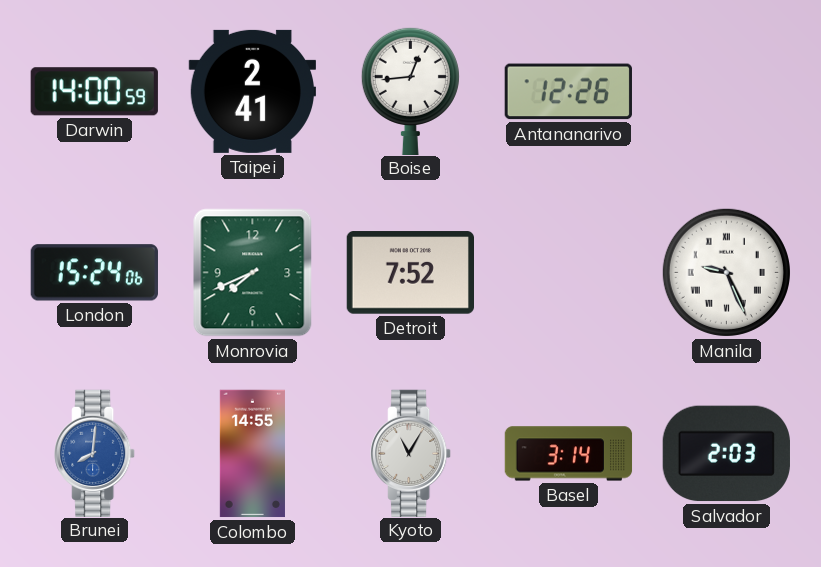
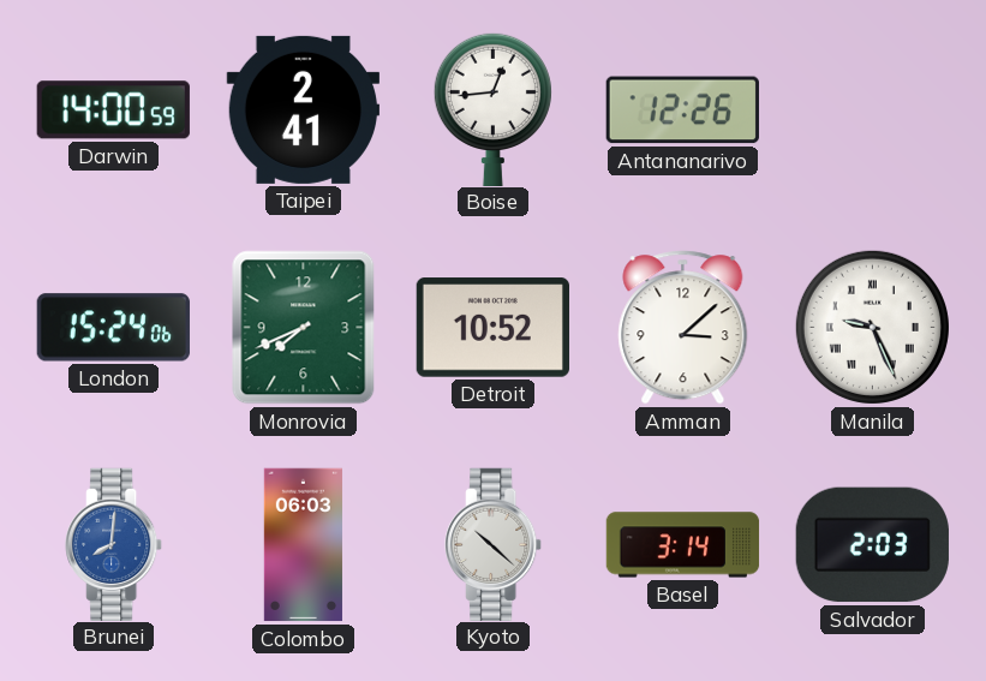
Detroit: 7:52 -> 10:52 (492, 328)
Amman: none -> 3:08 (683, 328)
Colombo: 14:55 -> 06:03 (303, 545)
Kyoto: 11:05 -> 10:22 (494, 544)
